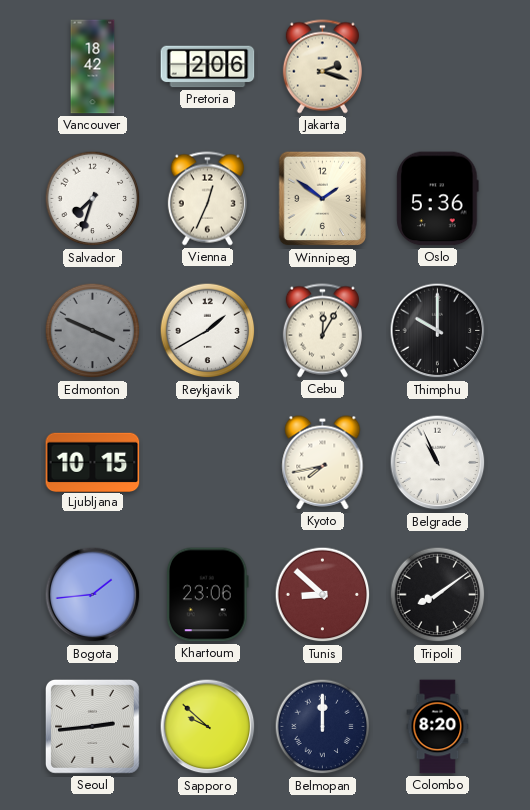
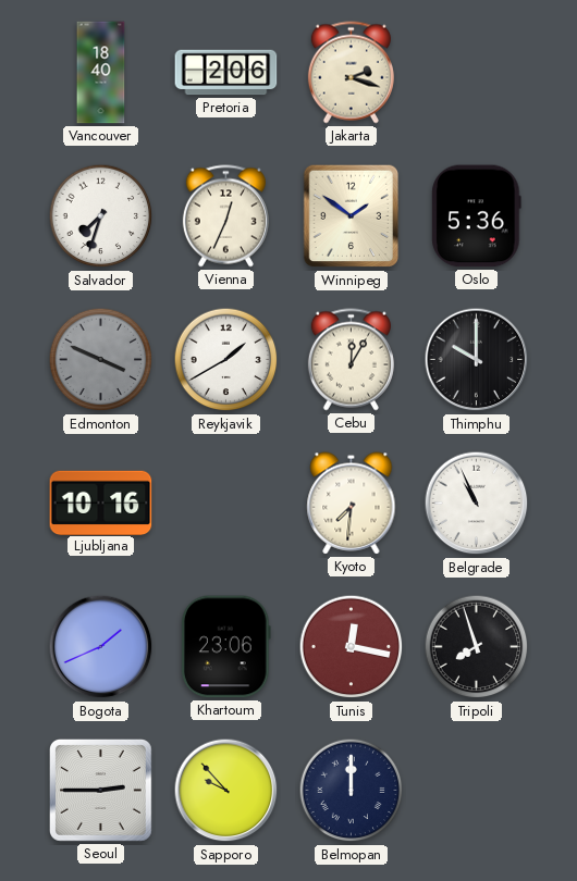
Vancouver: 18:42 -> 18:40 (101, 73)
Ljubljana: 10:15 -> 10:16 (101, 502)
Kyoto: 7:43 -> 7:31 (352, 504)
Bogota: 1:44 -> 1:41 (101, 647)
Tunis: 8:52 -> 12:17 (352, 647)
Tripoli: 8:09 -> 7:57 (477, 647)
Seoul: 2:44 -> 2:45 (101, 791)
Sapporo: 9:52 -> 9:53 (226, 791)
Colombo: 8:20 -> none (438, 727)
